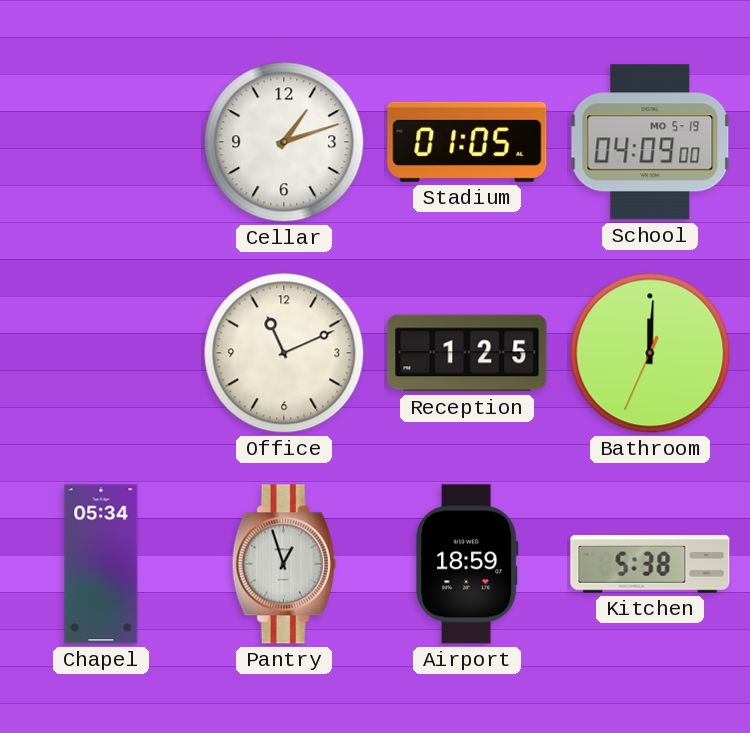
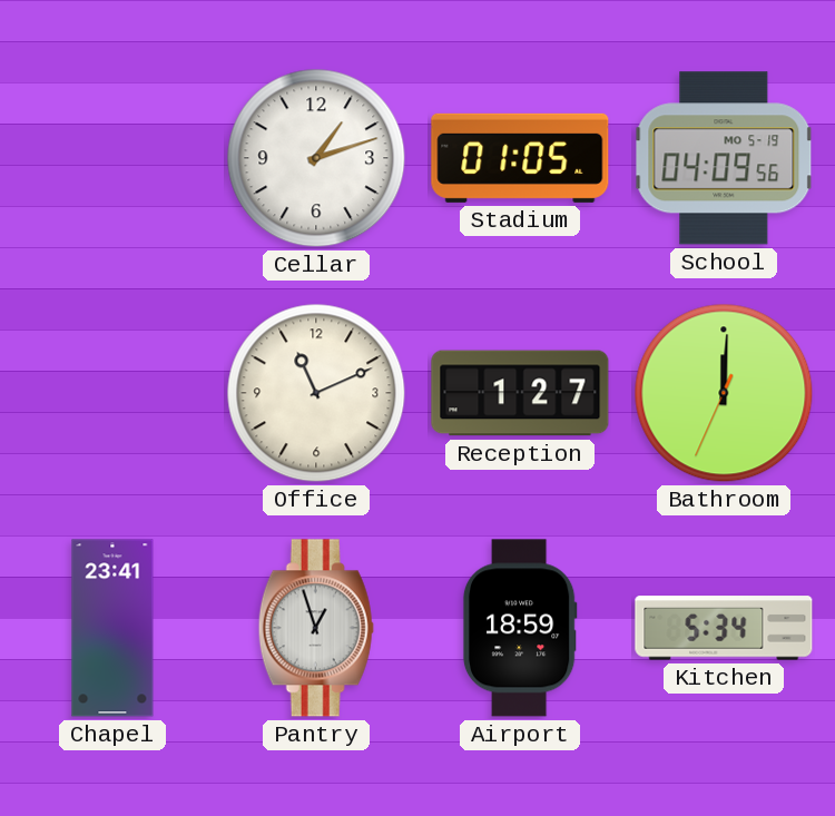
School: 04:09:00 -> 04:09:56 (724, 158)
Reception: 1:25 -> 1:27 (520, 393)
Chapel: 05:34 -> 23:41 (112, 628)
Kitchen: 5:38 -> 5:34 (724, 628)
